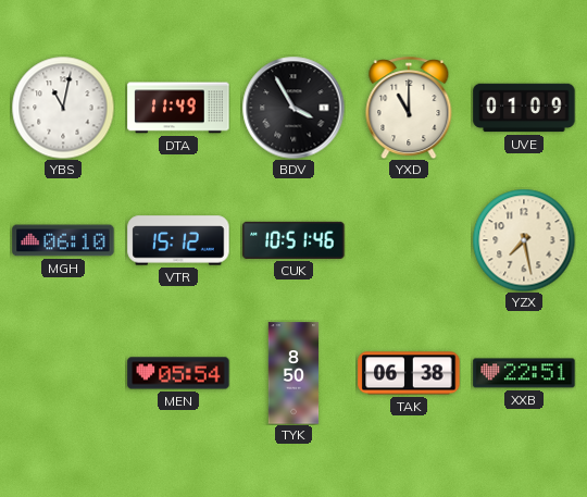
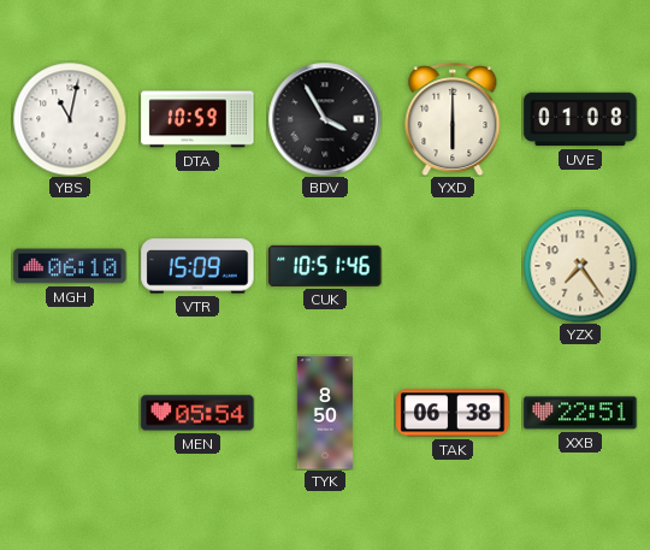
DTA: 11:49 -> 10:59 (197, 119)
YXD: 11:00 -> 6:00 (453, 120)
UVE: 01:09 -> 01:08 (580, 119)
VTR: 15:12 -> 15:09 (197, 266)
YZX: 7:28 -> 7:24 (580, 266)
